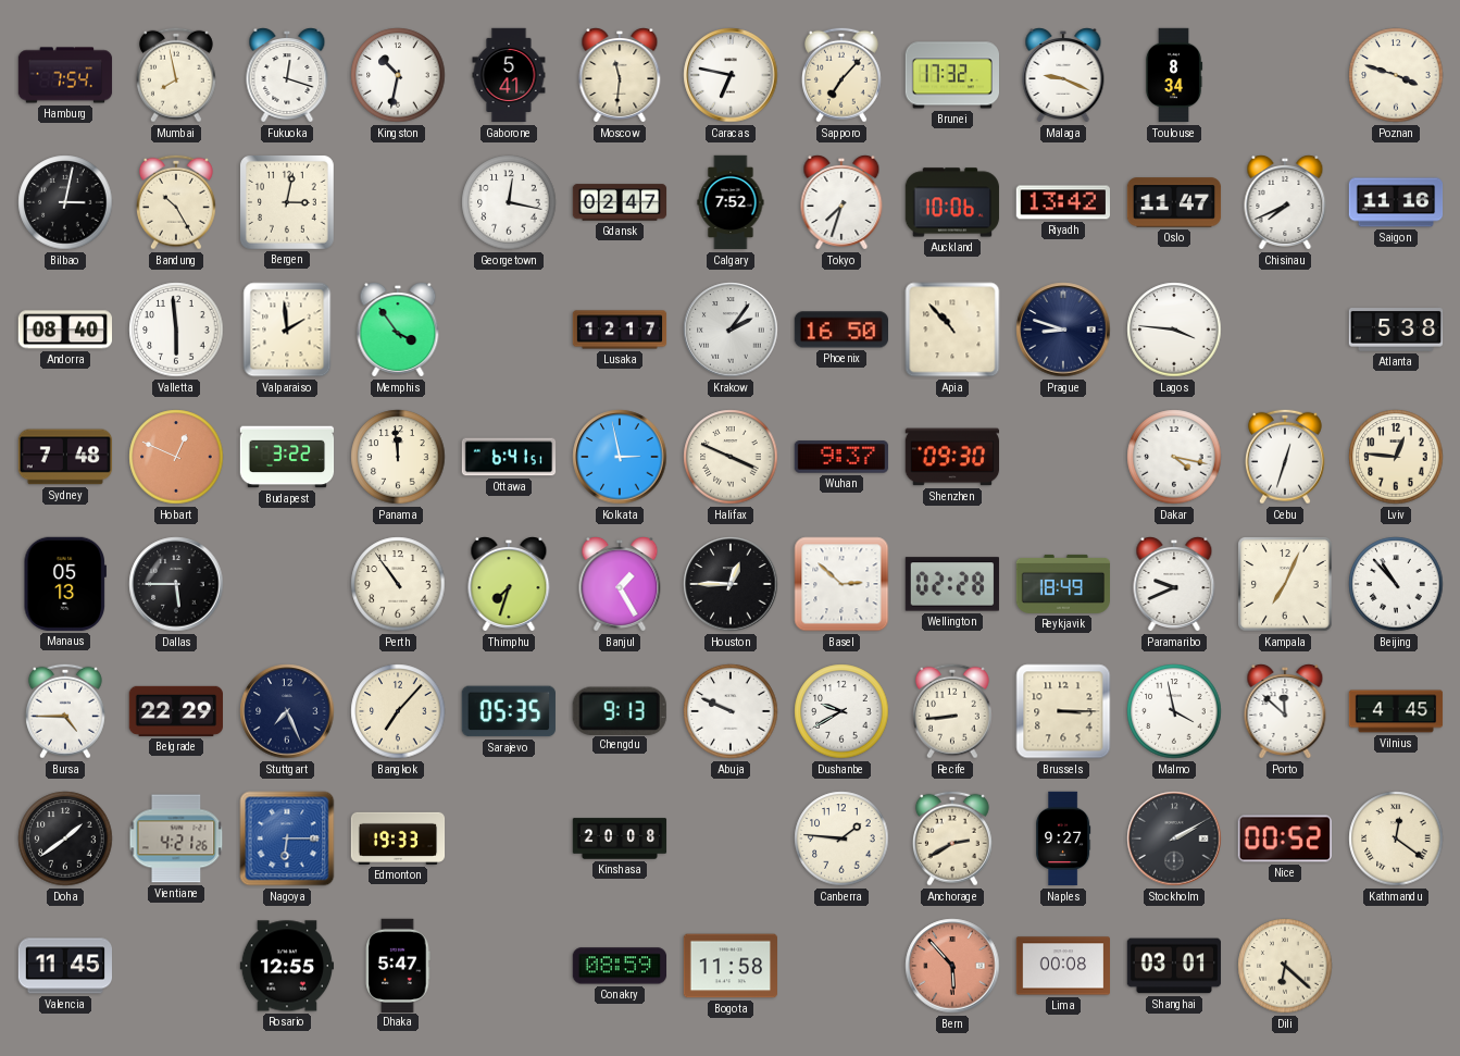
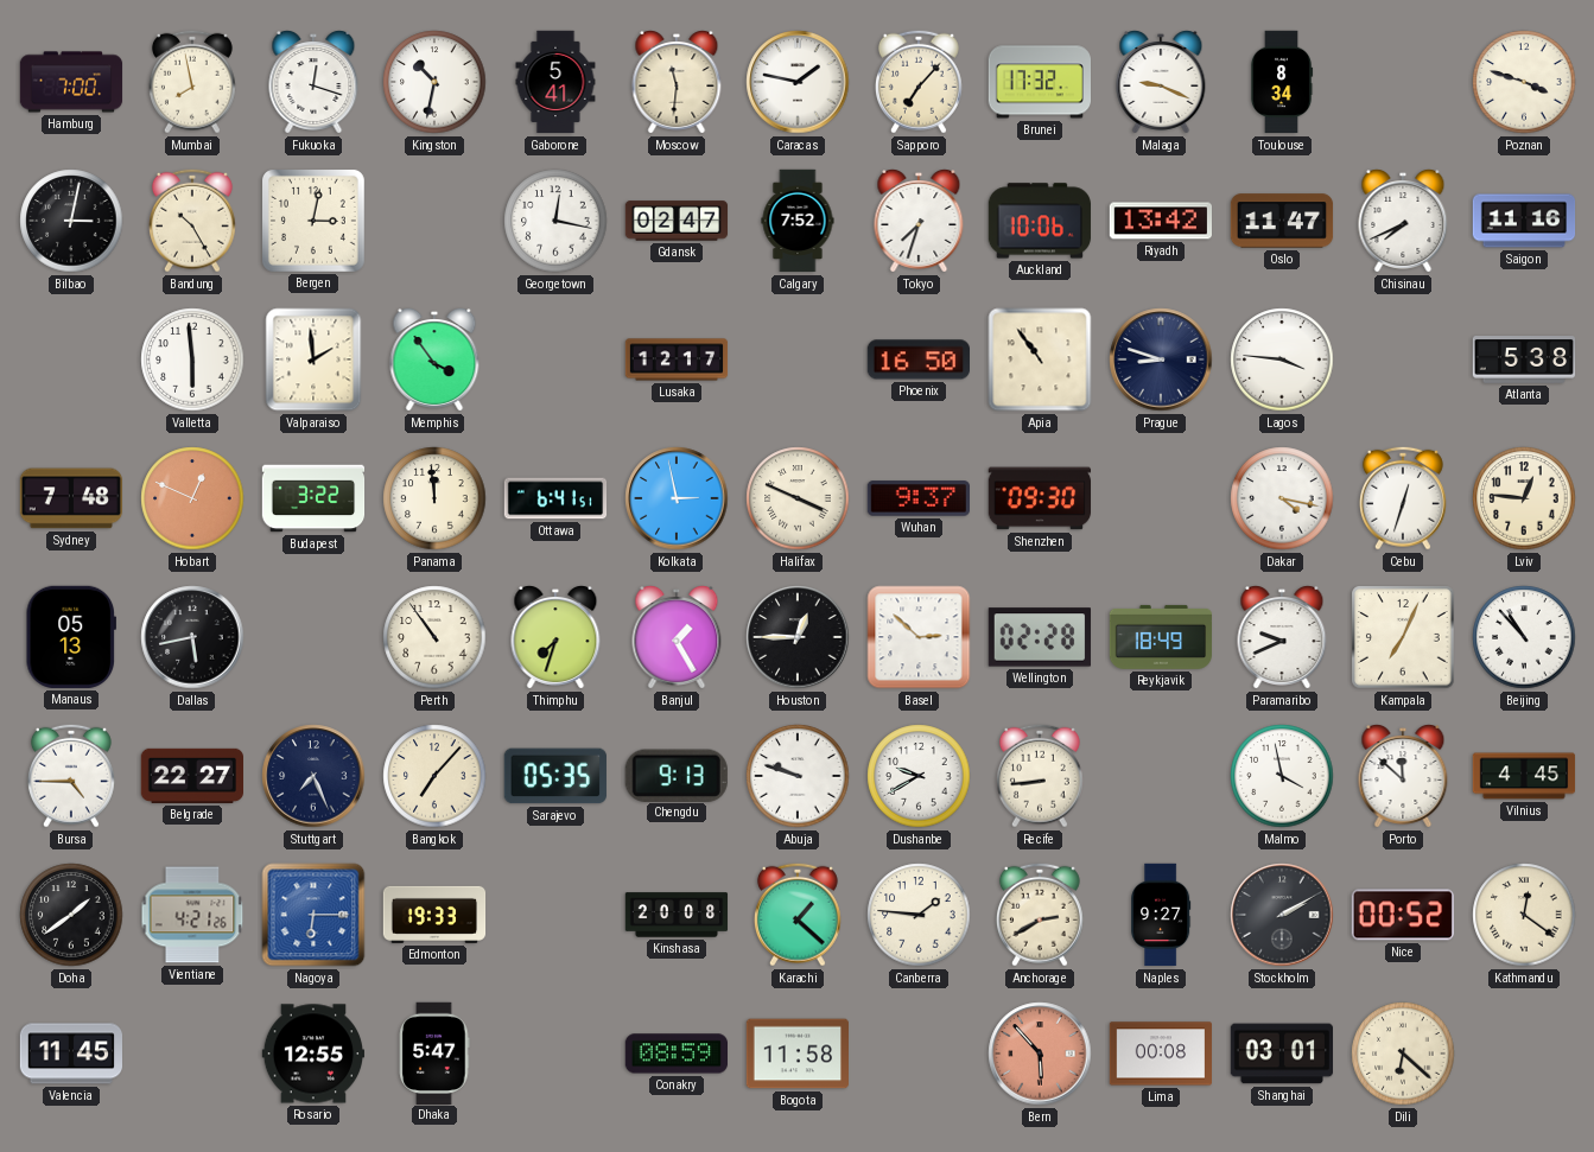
Hamburg: 7:54 -> 7:00 (71, 82)
Caracas: 6:47 -> 1:47 (798, 82)
Andorra: 08:40 -> none (64, 330)
Krakow: 2:06 -> none (731, 330)
Apia: 10:53 -> 10:54 (1040, 359)
Dallas: 5:45 -> 5:43 (192, 637)
Belgrade: 22:29 -> 22:27 (191, 776)
Abuja: 9:49 -> 9:48 (798, 776)
Brussels: 3:15 -> none (1063, 711)
Karachi: none -> 1:22 (798, 915)
